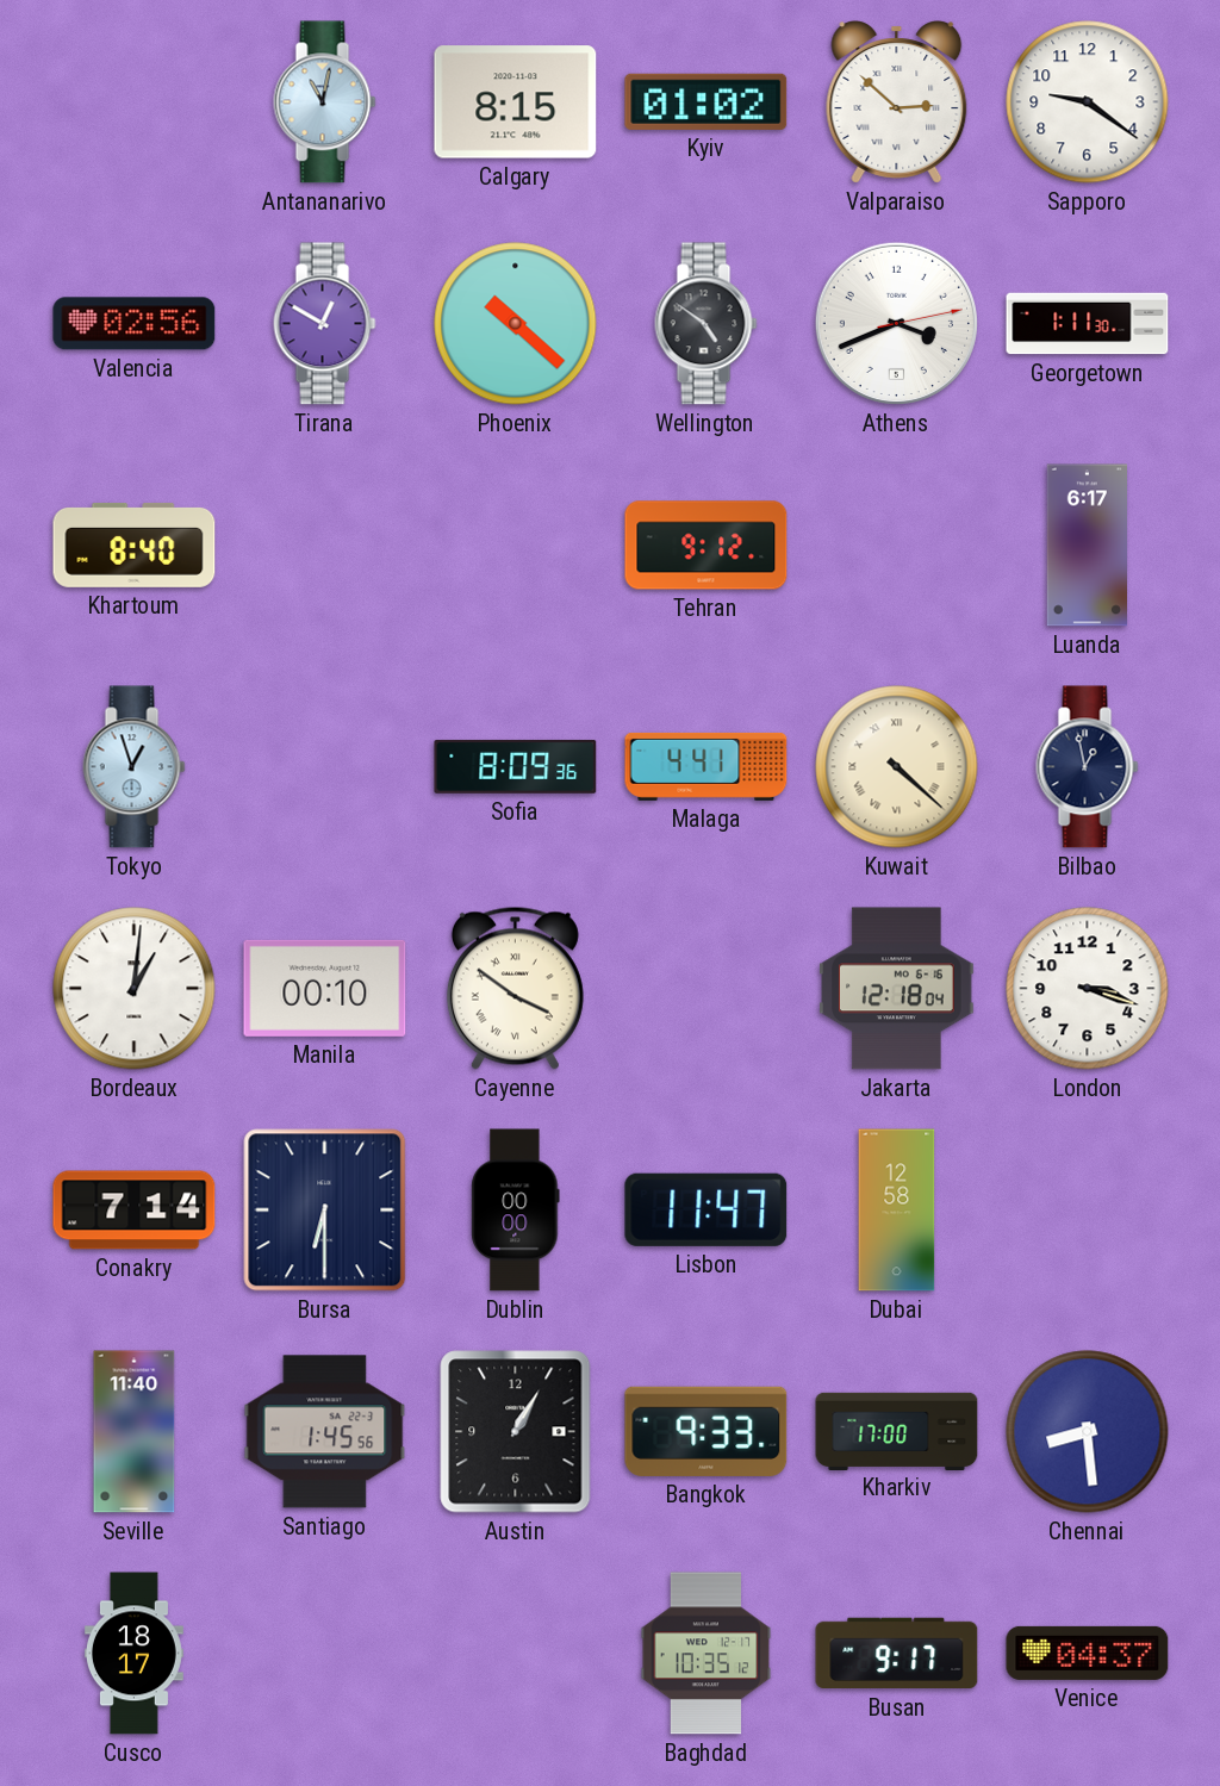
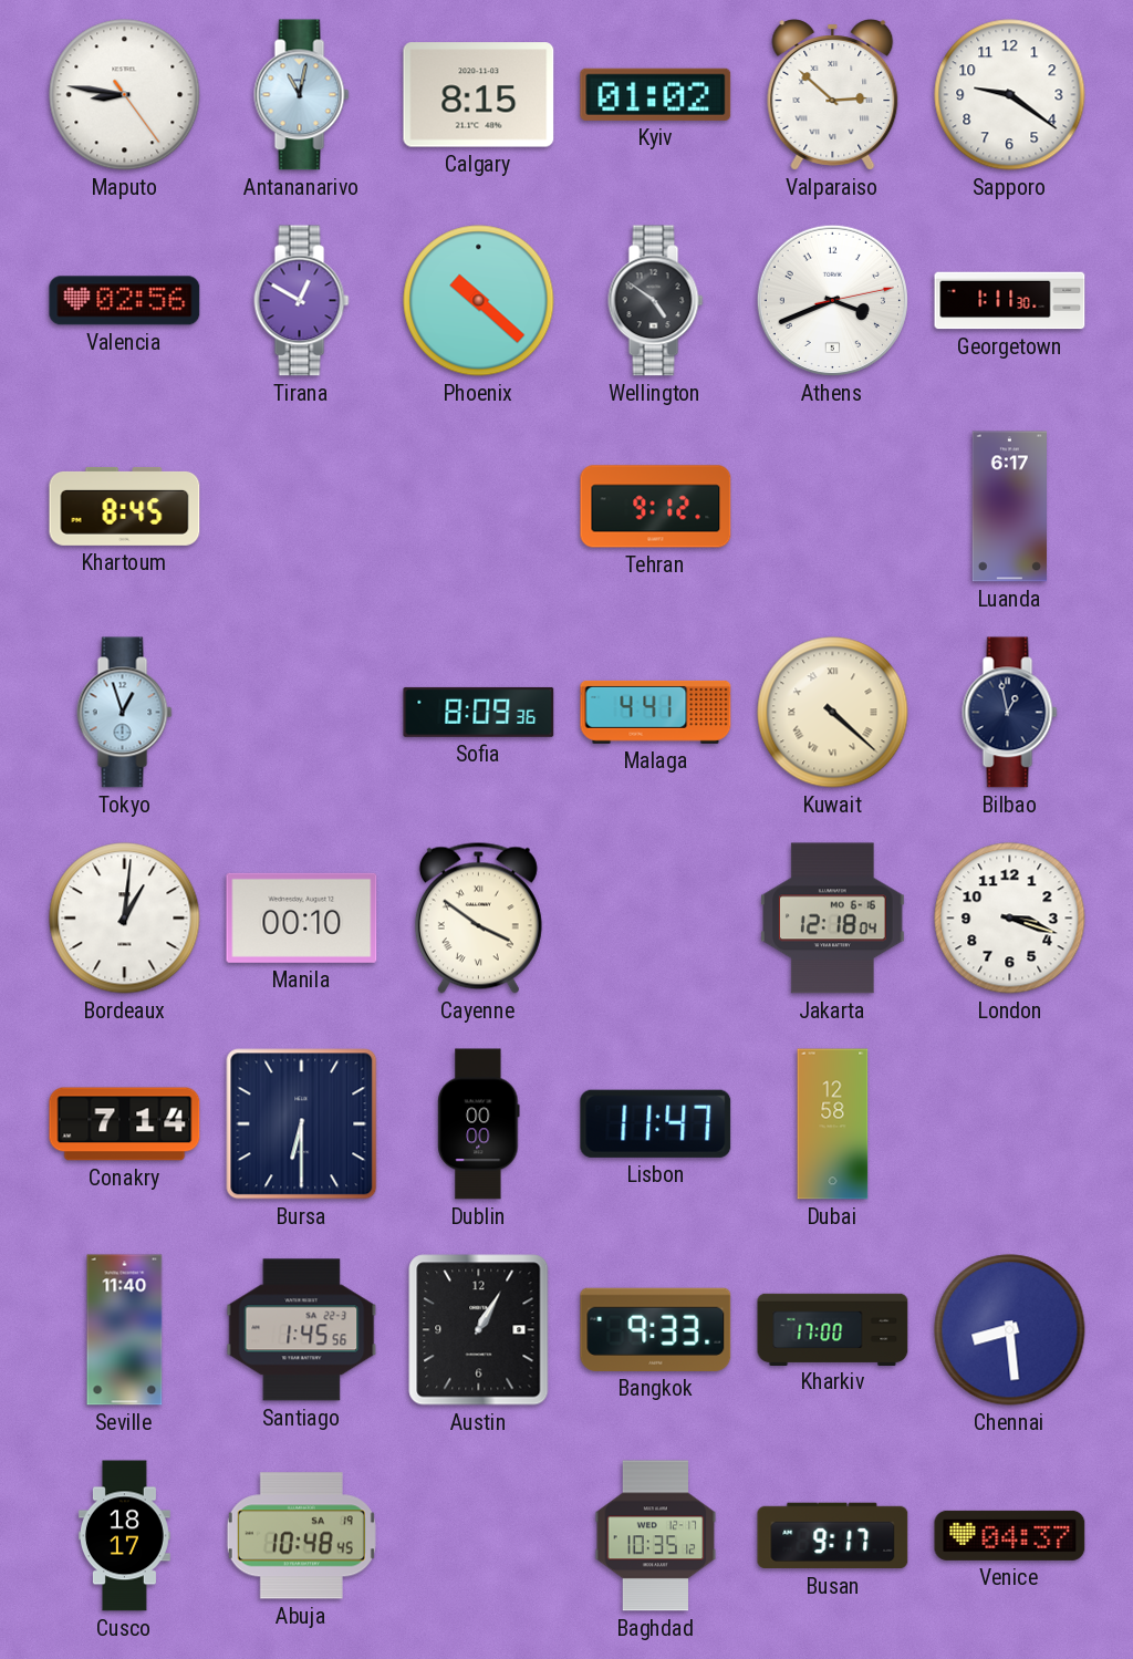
Maputo: none -> 8:46 (125, 95)
Khartoum: 8:40 -> 8:45 (125, 506)
Abuja: none -> 10:48 (301, 1536)
